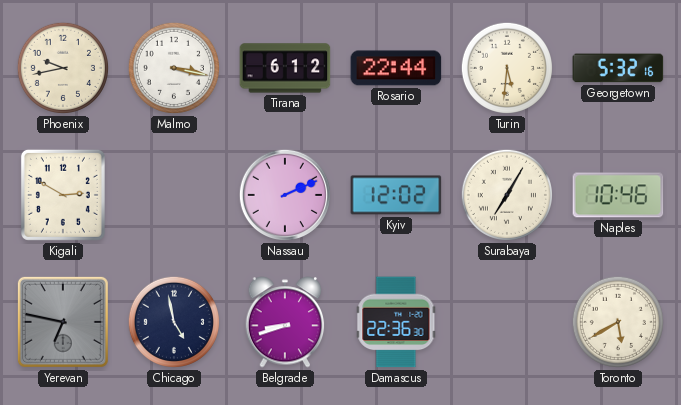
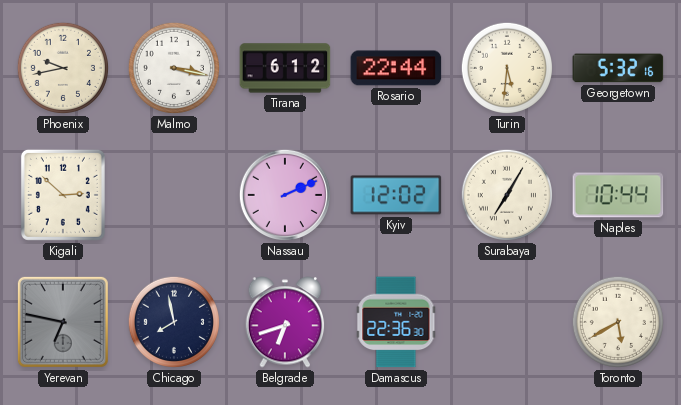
Kigali: 2:50 -> 2:52 (63, 195)
Naples: 10:46 -> 10:44 (618, 195)
Chicago: 4:58 -> 7:58 (174, 322)
Belgrade: 8:42 -> 6:42 (285, 322)
